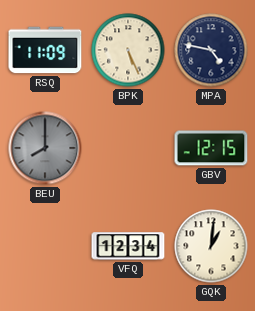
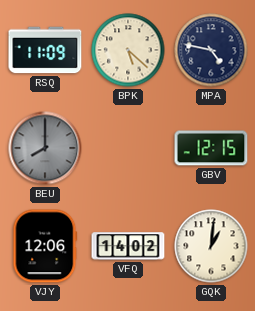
BPK: 5:26 -> 5:22 (128, 50)
VJY: none -> 12:06 (45, 246)
VFQ: 12:34 -> 14:02 (128, 246)
